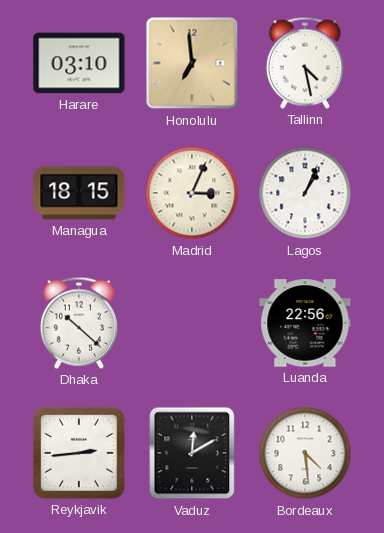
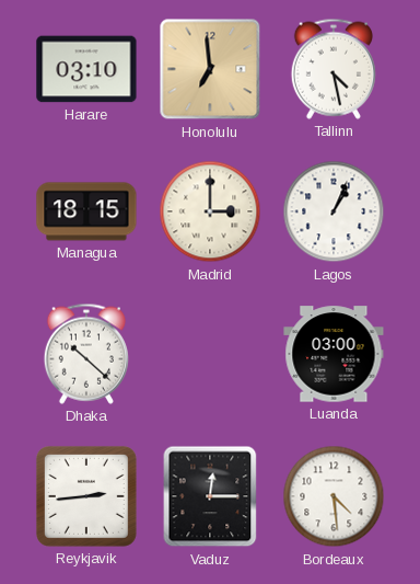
Madrid: 3:04 -> 3:00 (210, 211)
Luanda: 22:56 -> 03:00 (334, 354)
Vaduz: 12:10 -> 12:15 (210, 496)
